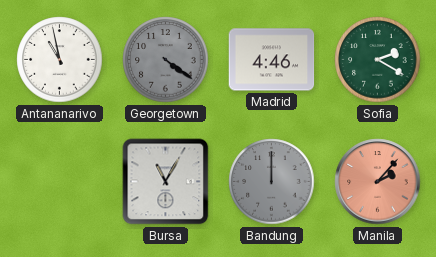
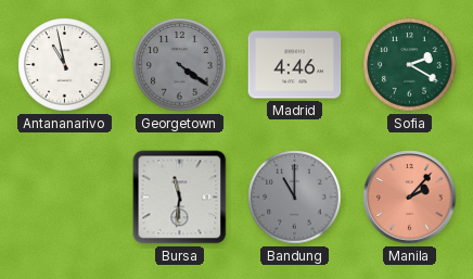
Bursa: 11:05 -> 11:31 (180, 198)
Bandung: 12:00 -> 11:00 (295, 198)
